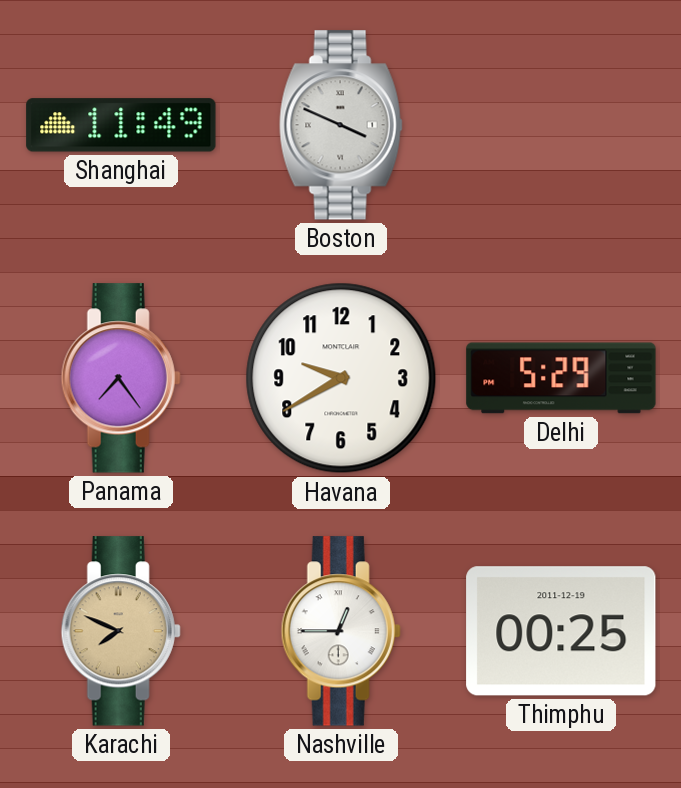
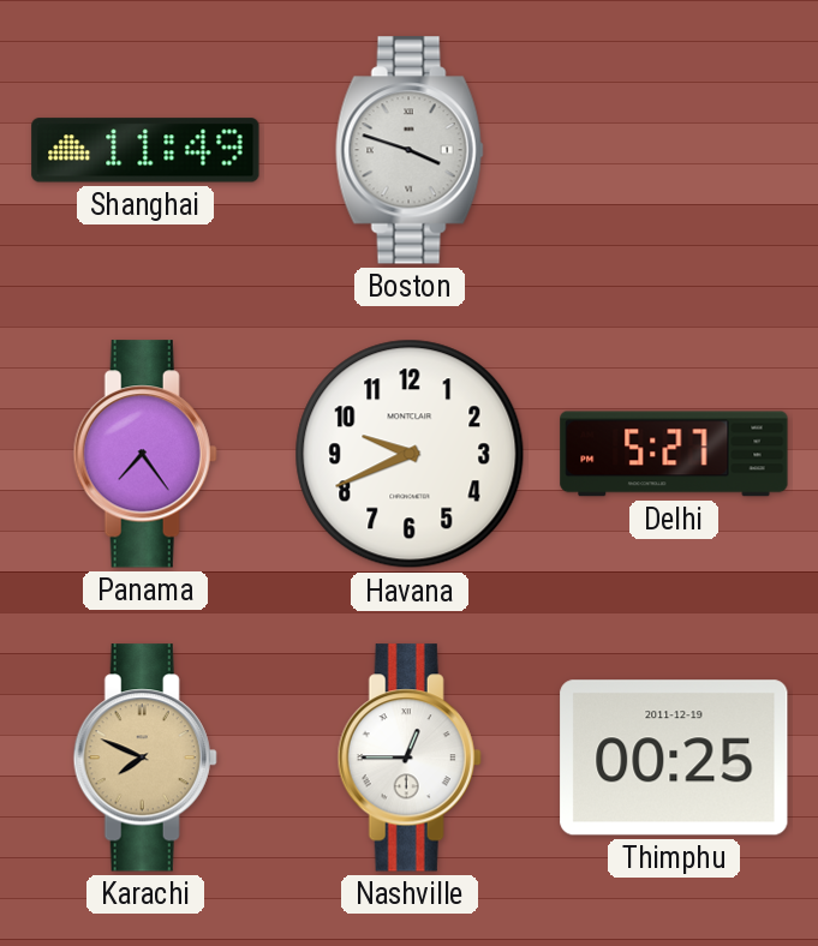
Boston: 3:49 -> 3:48 (410, 150)
Havana: 9:40 -> 9:41 (410, 454)
Delhi: 5:29 -> 5:27 (674, 454)
